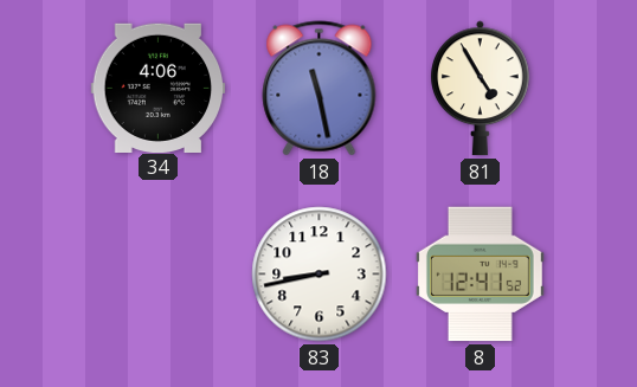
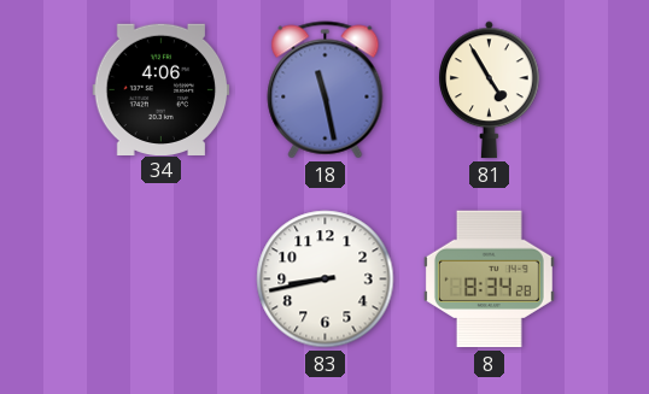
8: 12:41 -> 8:34 (489, 280)
